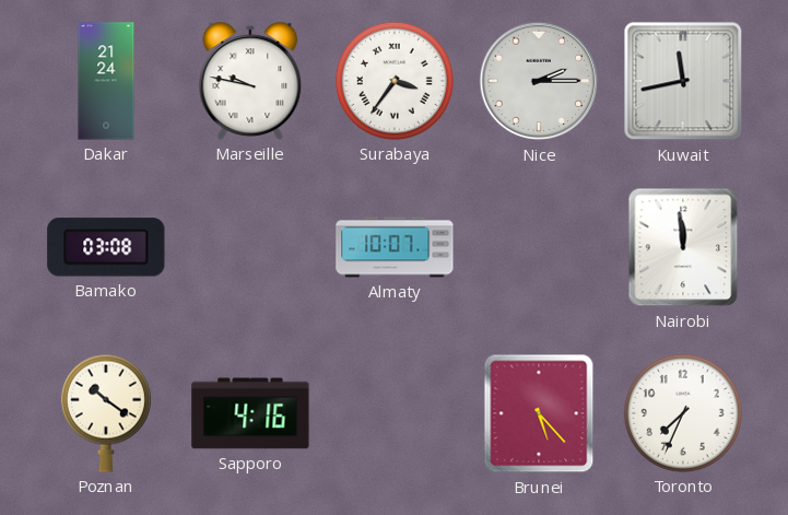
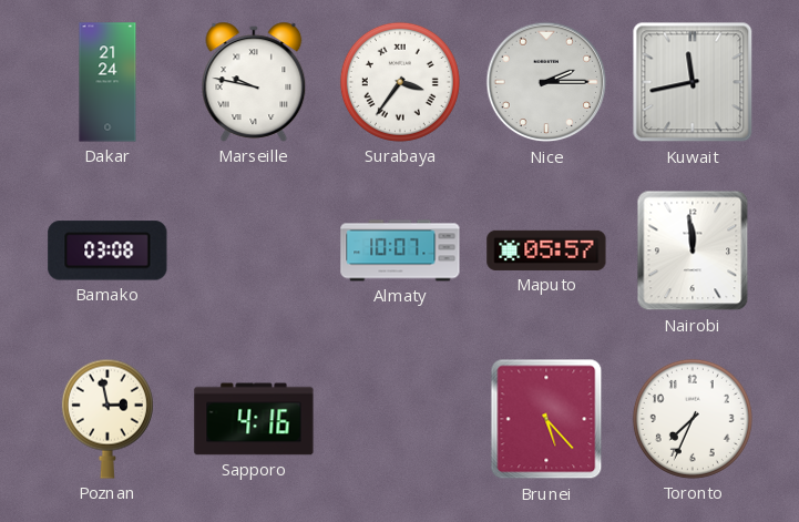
Maputo: none -> 05:57 (546, 250)
Poznan: 10:21 -> 2:58 (107, 419)
